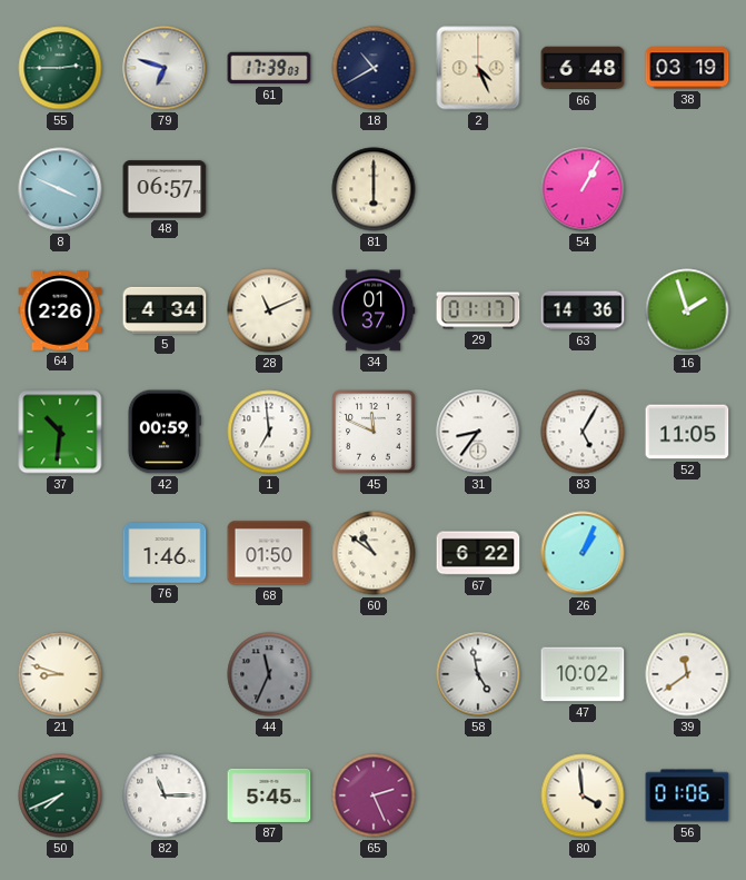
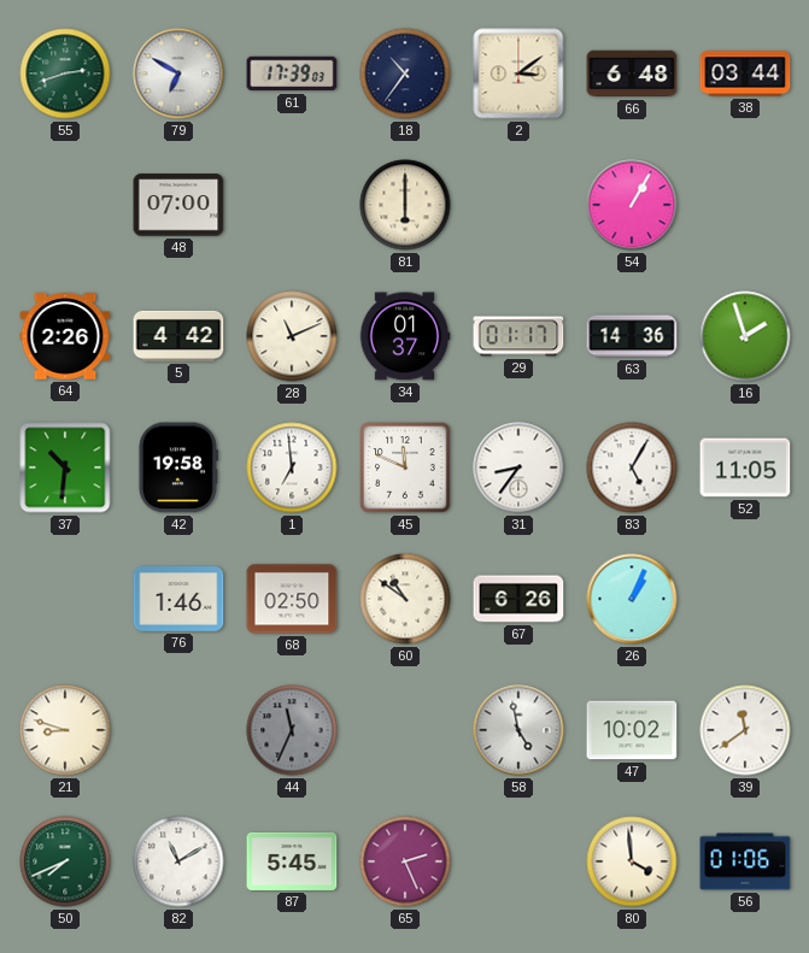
55: 2:45 -> 2:42 (65, 73)
79: 6:48 -> 6:50 (178, 73)
18: 10:40 -> 10:36 (405, 73)
2: 4:26 -> 3:09 (518, 73)
38: 03:19 -> 03:44 (745, 73)
8: 3:49 -> none (60, 189)
48: 06:57 -> 07:00 (178, 205)
5: 4:34 -> 4:42 (178, 336)
42: 00:59 -> 19:58 (178, 467)
68: 01:50 -> 02:50 (292, 599)
67: 6:22 -> 6:26 (518, 599)
82: 11:15 -> 11:10 (178, 861)
